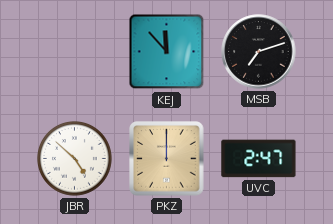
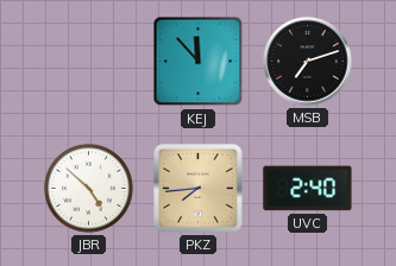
PKZ: 12:00 -> 7:44 (199, 189)
UVC: 2:47 -> 2:40 (308, 189)
